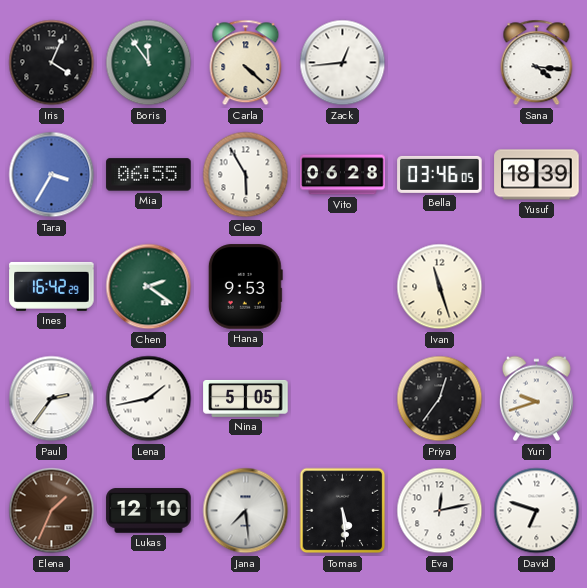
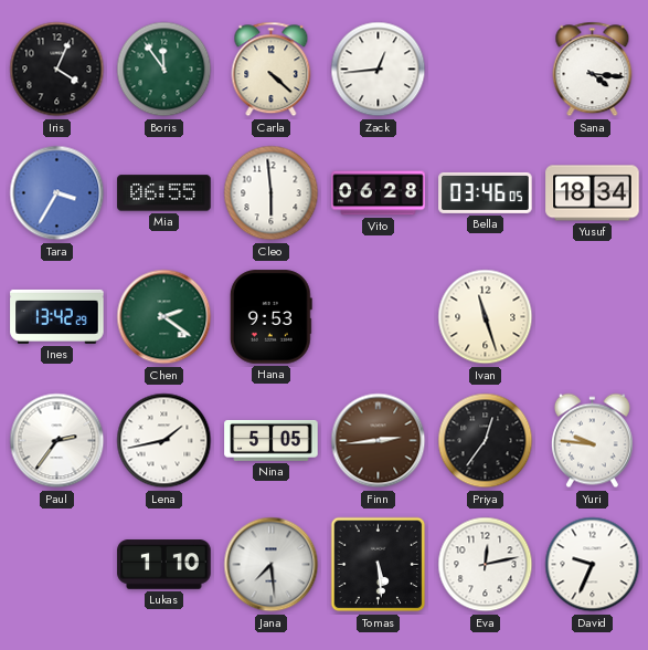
Cleo: 5:55 -> 5:59 (272, 193)
Yusuf: 18:39 -> 18:34 (593, 193)
Ines: 16:42 -> 13:42 (57, 316)
Finn: none -> 2:44 (379, 441)
Yuri: 9:42 -> 9:46 (592, 441)
Elena: 1:34 -> none (52, 511)
Lukas: 12:10 -> 1:10 (164, 565)
David: 6:48 -> 9:34 (593, 565)
